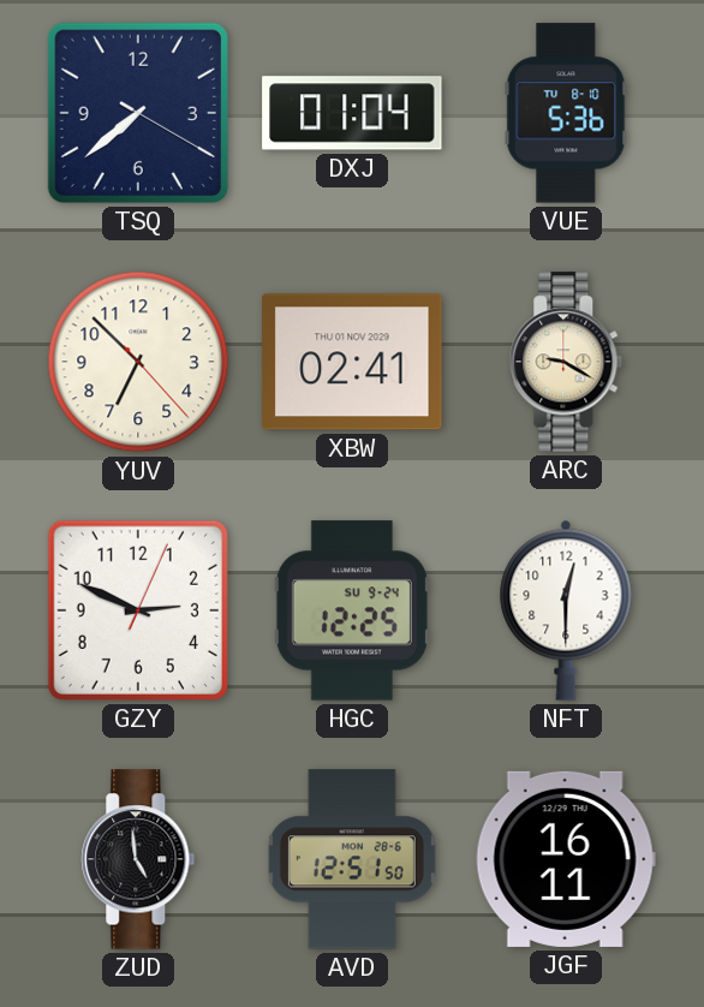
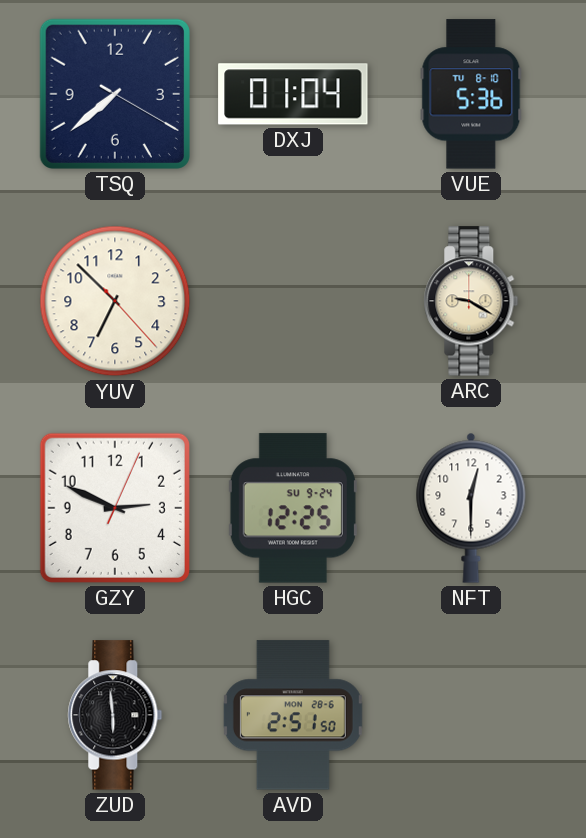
XBW: 02:41 -> none (352, 362)
ZUD: 4:59 -> 5:59 (115, 715)
AVD: 12:51 -> 2:51 (293, 715)
JGF: 16:11 -> none (566, 859)
